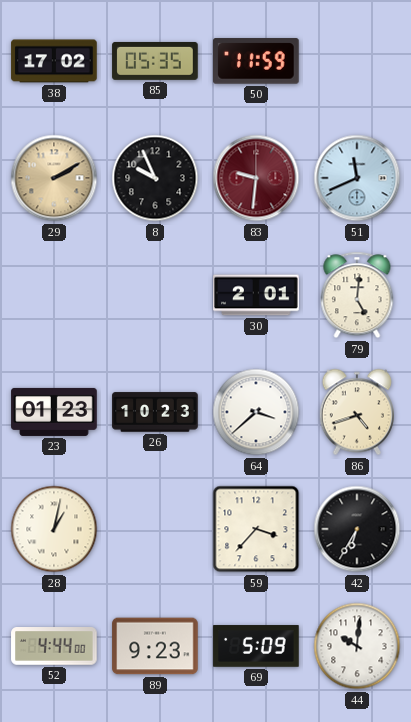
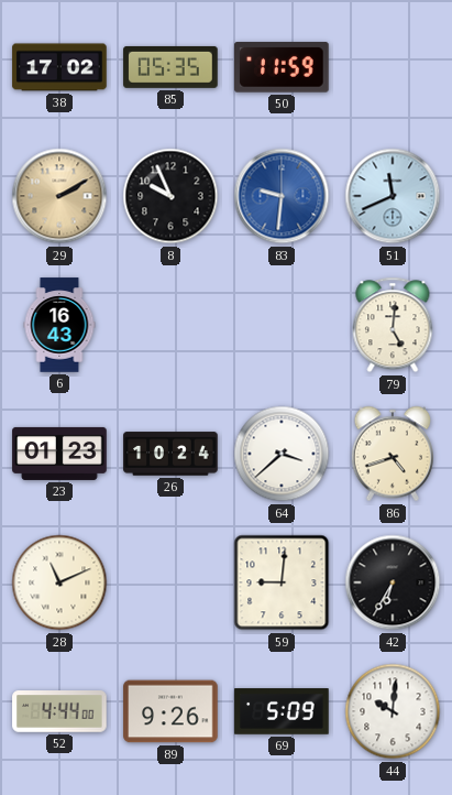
83 dial: burgundy -> blue (282, 196)
6: none -> 16:43 (59, 325)
30: 2:01 -> none (256, 295)
26: 10:23 -> 10:24 (170, 454)
28: 1:02 -> 11:11 (59, 582)
59: 3:37 -> 9:01 (282, 582)
89: 9:23 -> 9:26 (170, 711)
